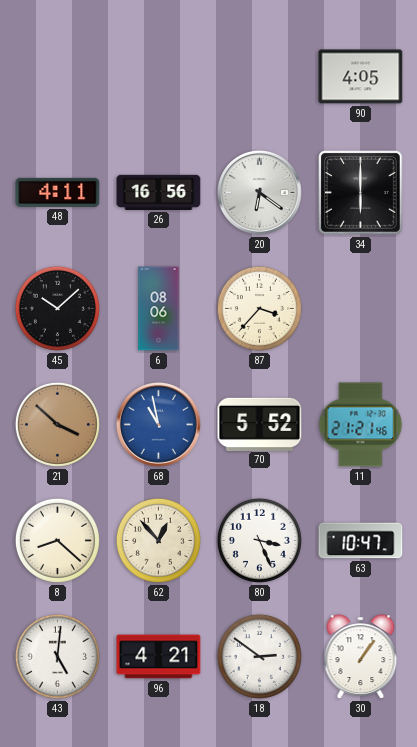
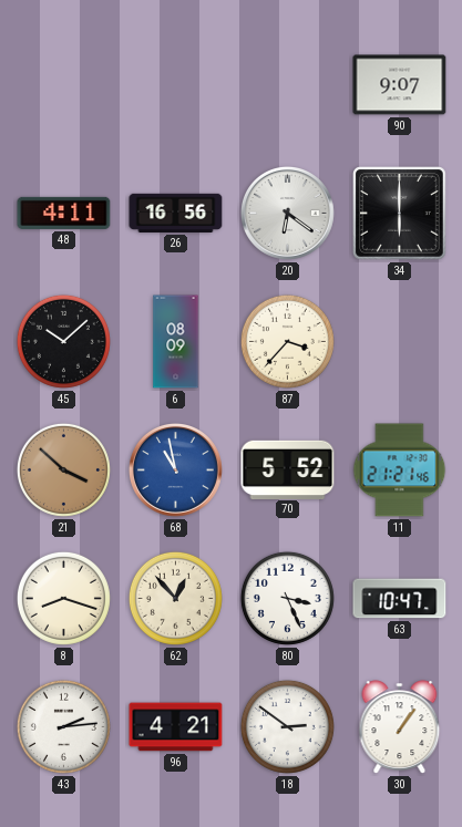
90: 4:05 -> 9:07 (400, 85)
6: 08:06 -> 08:09 (176, 342)
8: 8:22 -> 8:18 (63, 598)
43: 5:01 -> 2:14 (63, 726)
